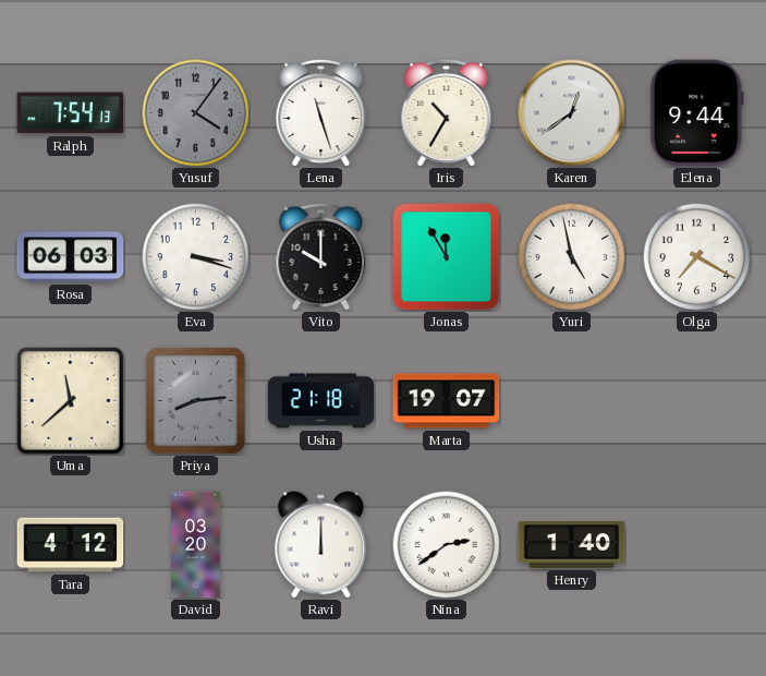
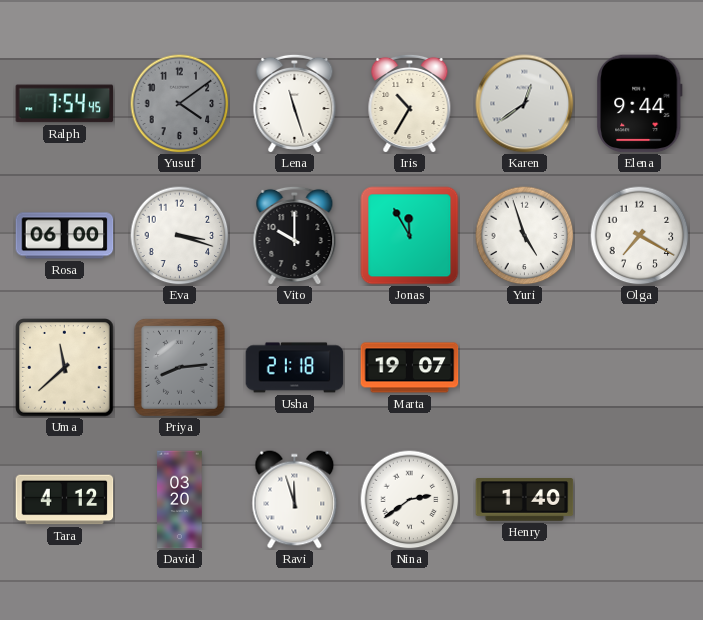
Ralph: 7:54:13 -> 7:54:45 (65, 104)
Yusuf: 4:06 -> 4:09 (180, 104)
Rosa: 06:03 -> 06:00 (65, 236)
Yuri: 4:58 -> 4:57 (525, 236)
Ravi: 12:00 -> 11:57 (295, 500)
